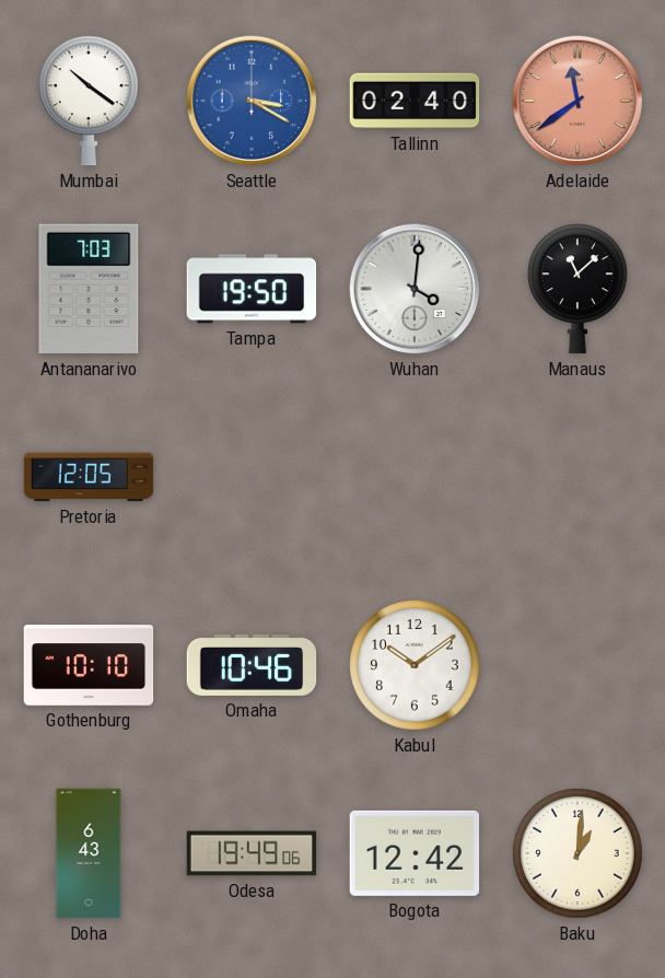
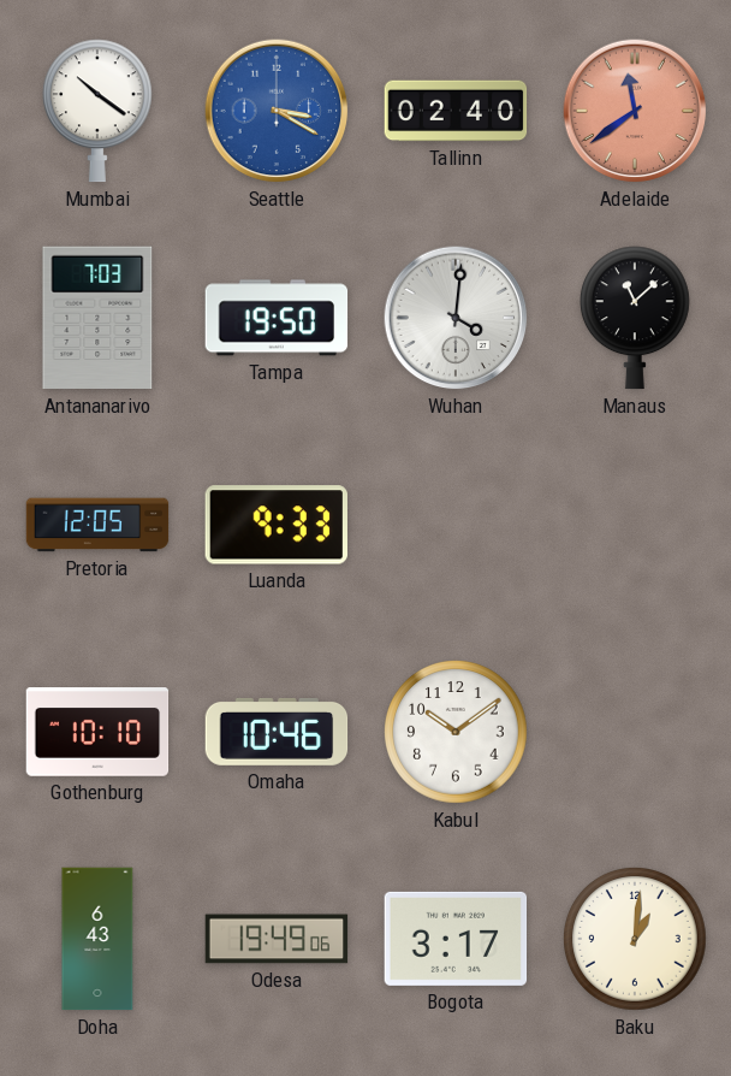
Luanda: none -> 9:33 (275, 525)
Bogota: 12:42 -> 3:17 (456, 939)
